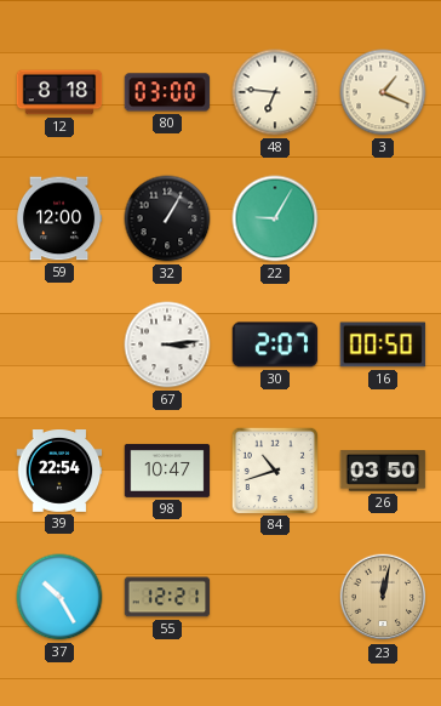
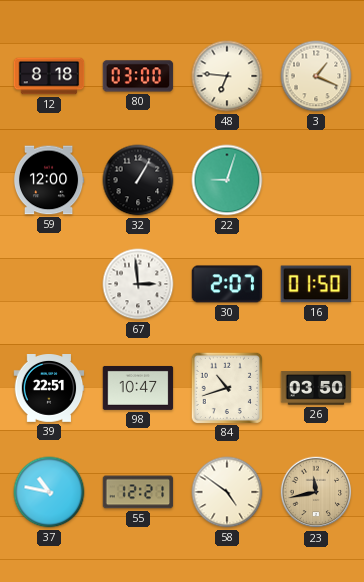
22: 9:05 -> 9:03 (227, 180)
67: 3:14 -> 2:59 (138, 284)
16: 00:50 -> 01:50 (316, 284)
39: 22:54 -> 22:51 (49, 389)
37: 10:25 -> 10:47 (49, 492)
58: none -> 4:51 (227, 492)
23: 12:02 -> 11:43 (316, 492)
